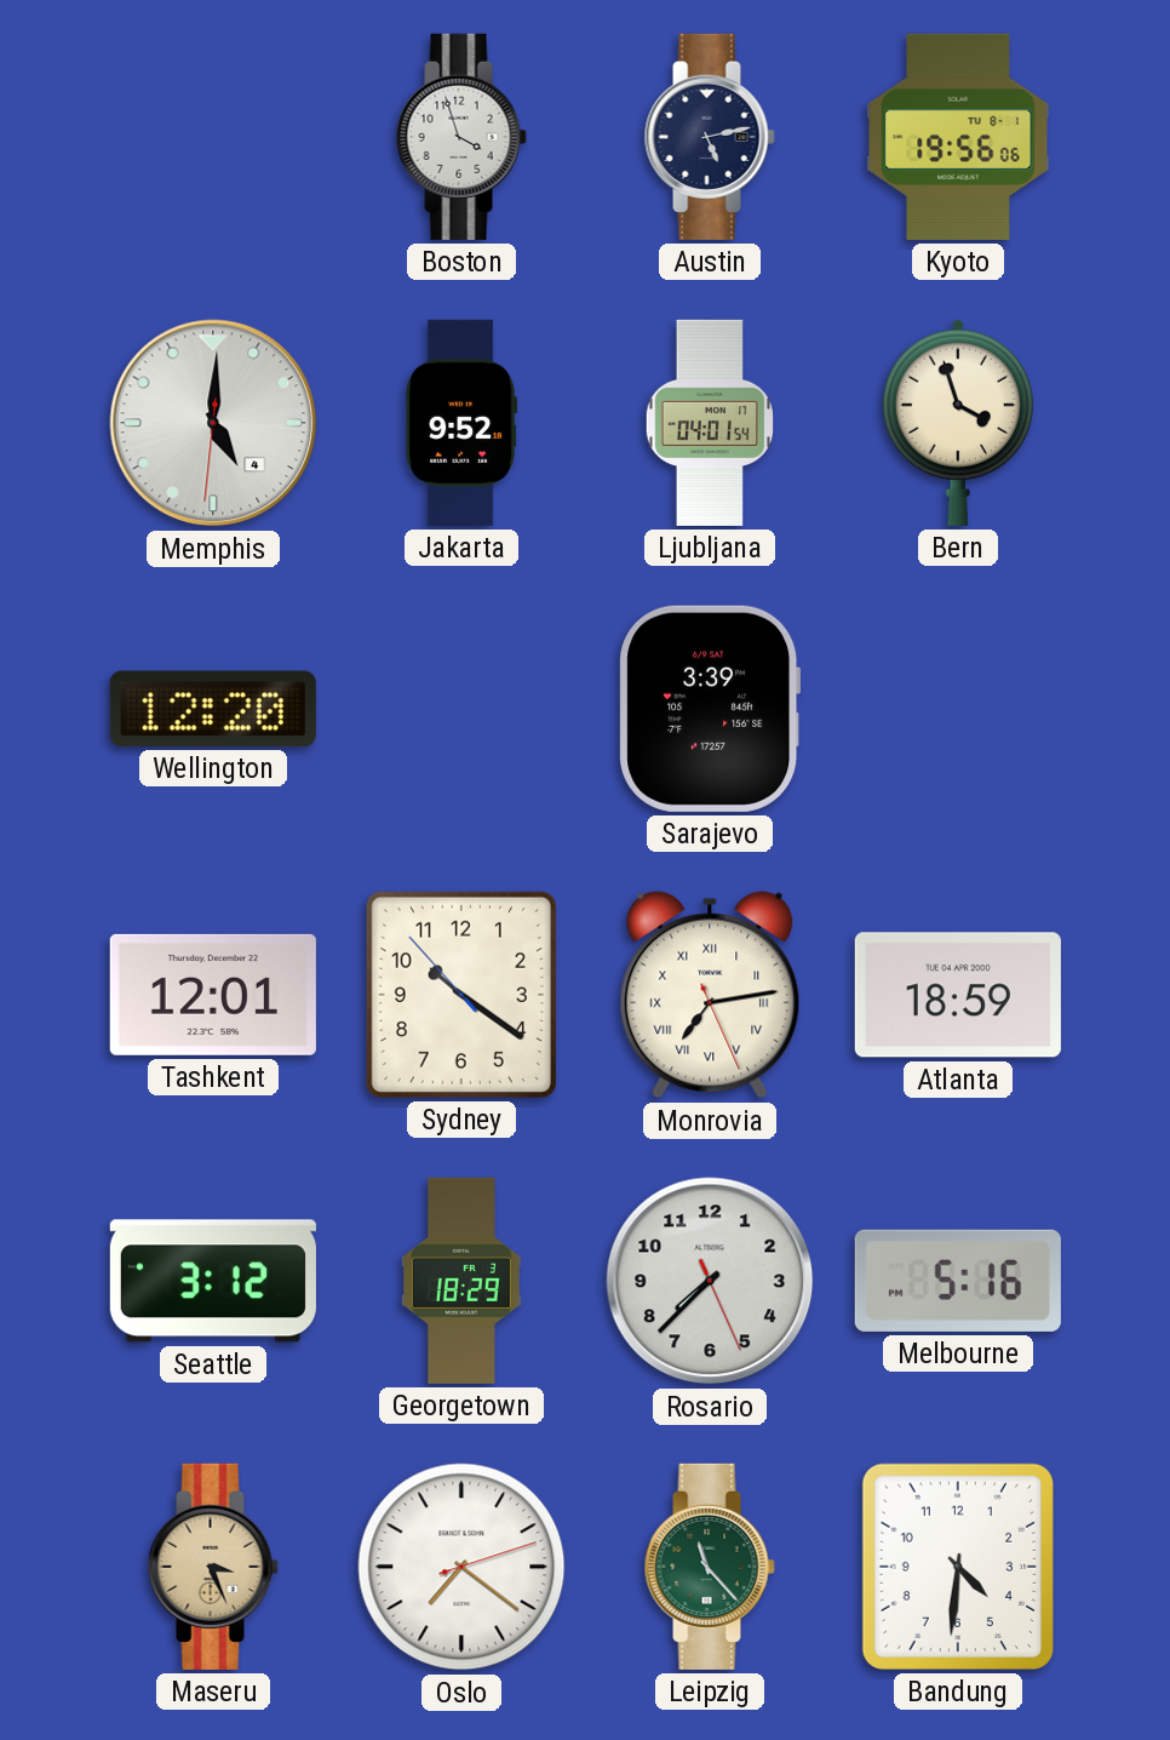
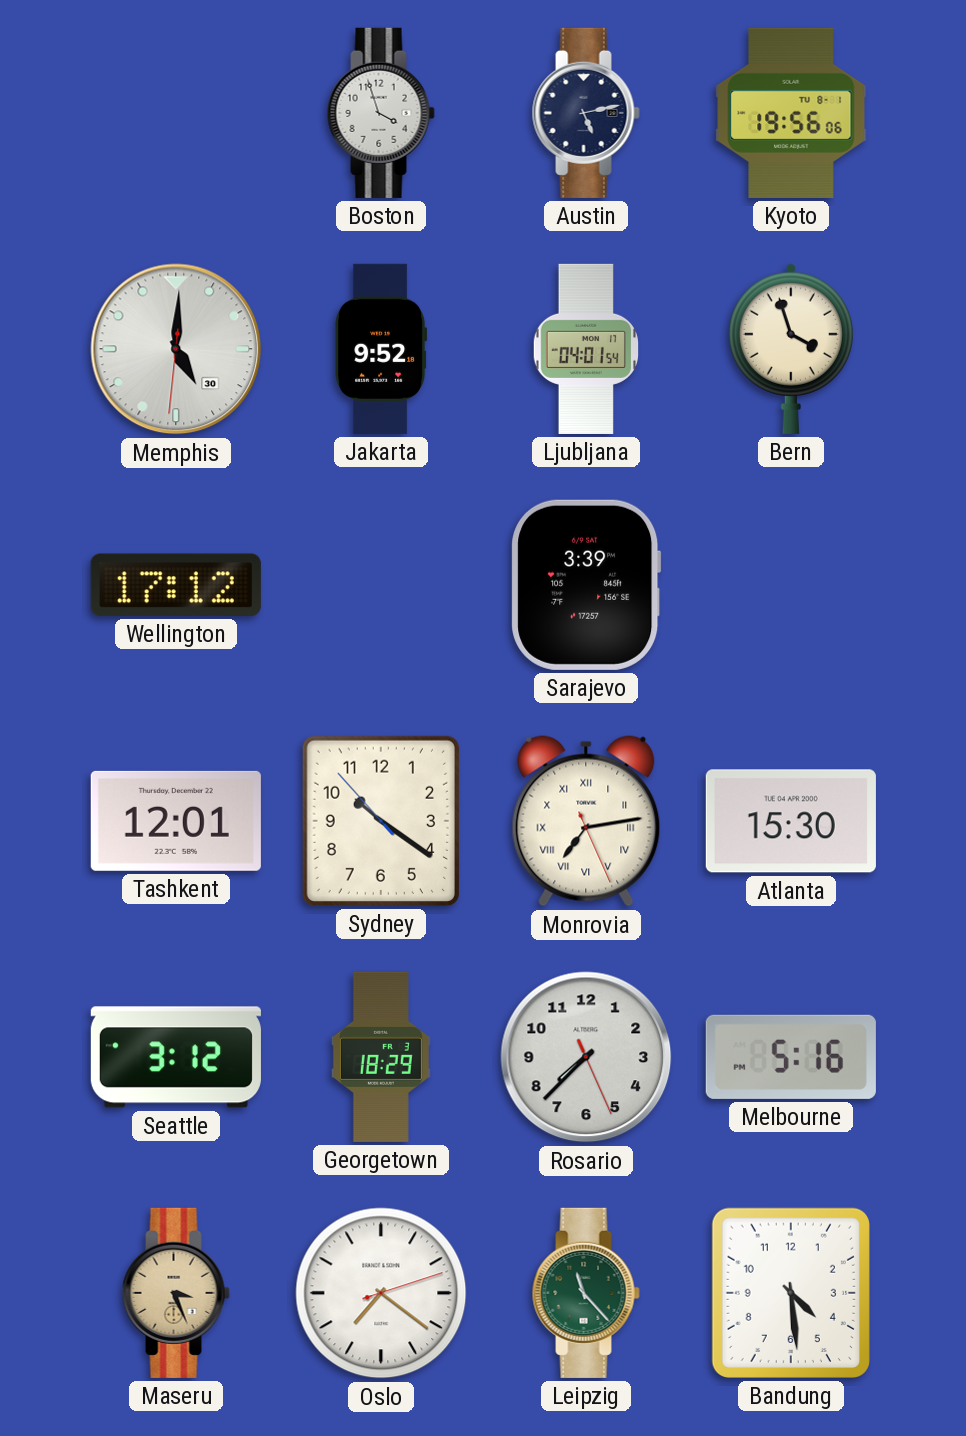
Memphis date: 4 -> 30 (176, 349)
Wellington: 12:20 -> 17:12 (176, 585)
Atlanta: 18:59 -> 15:30 (791, 821)
Bandung: 4:31 -> 4:29 (791, 1293)
